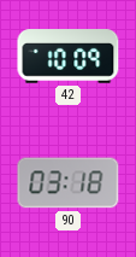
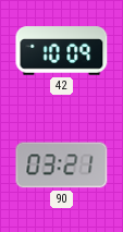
90: 03:18 -> 03:21 (62, 166)
